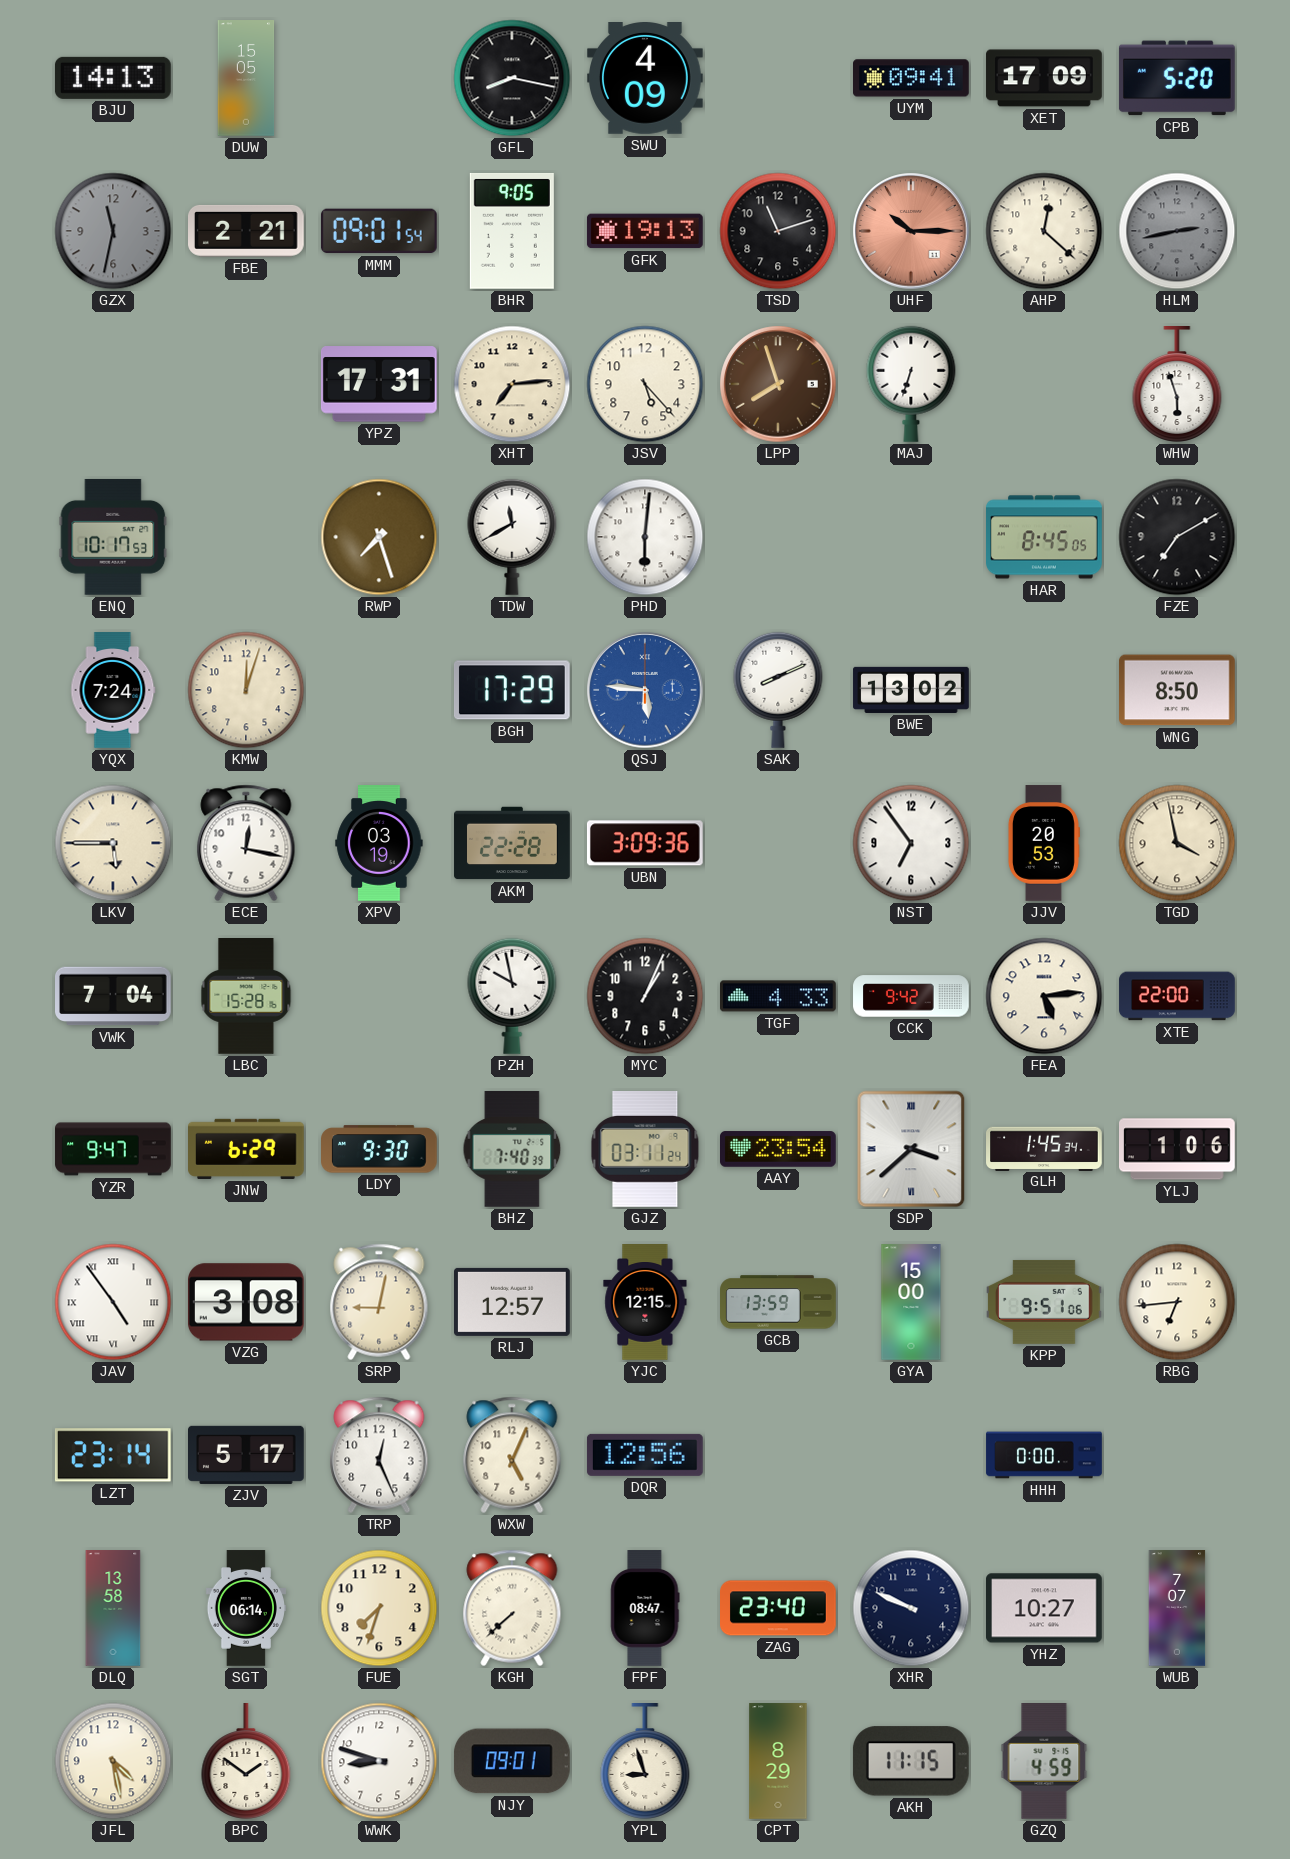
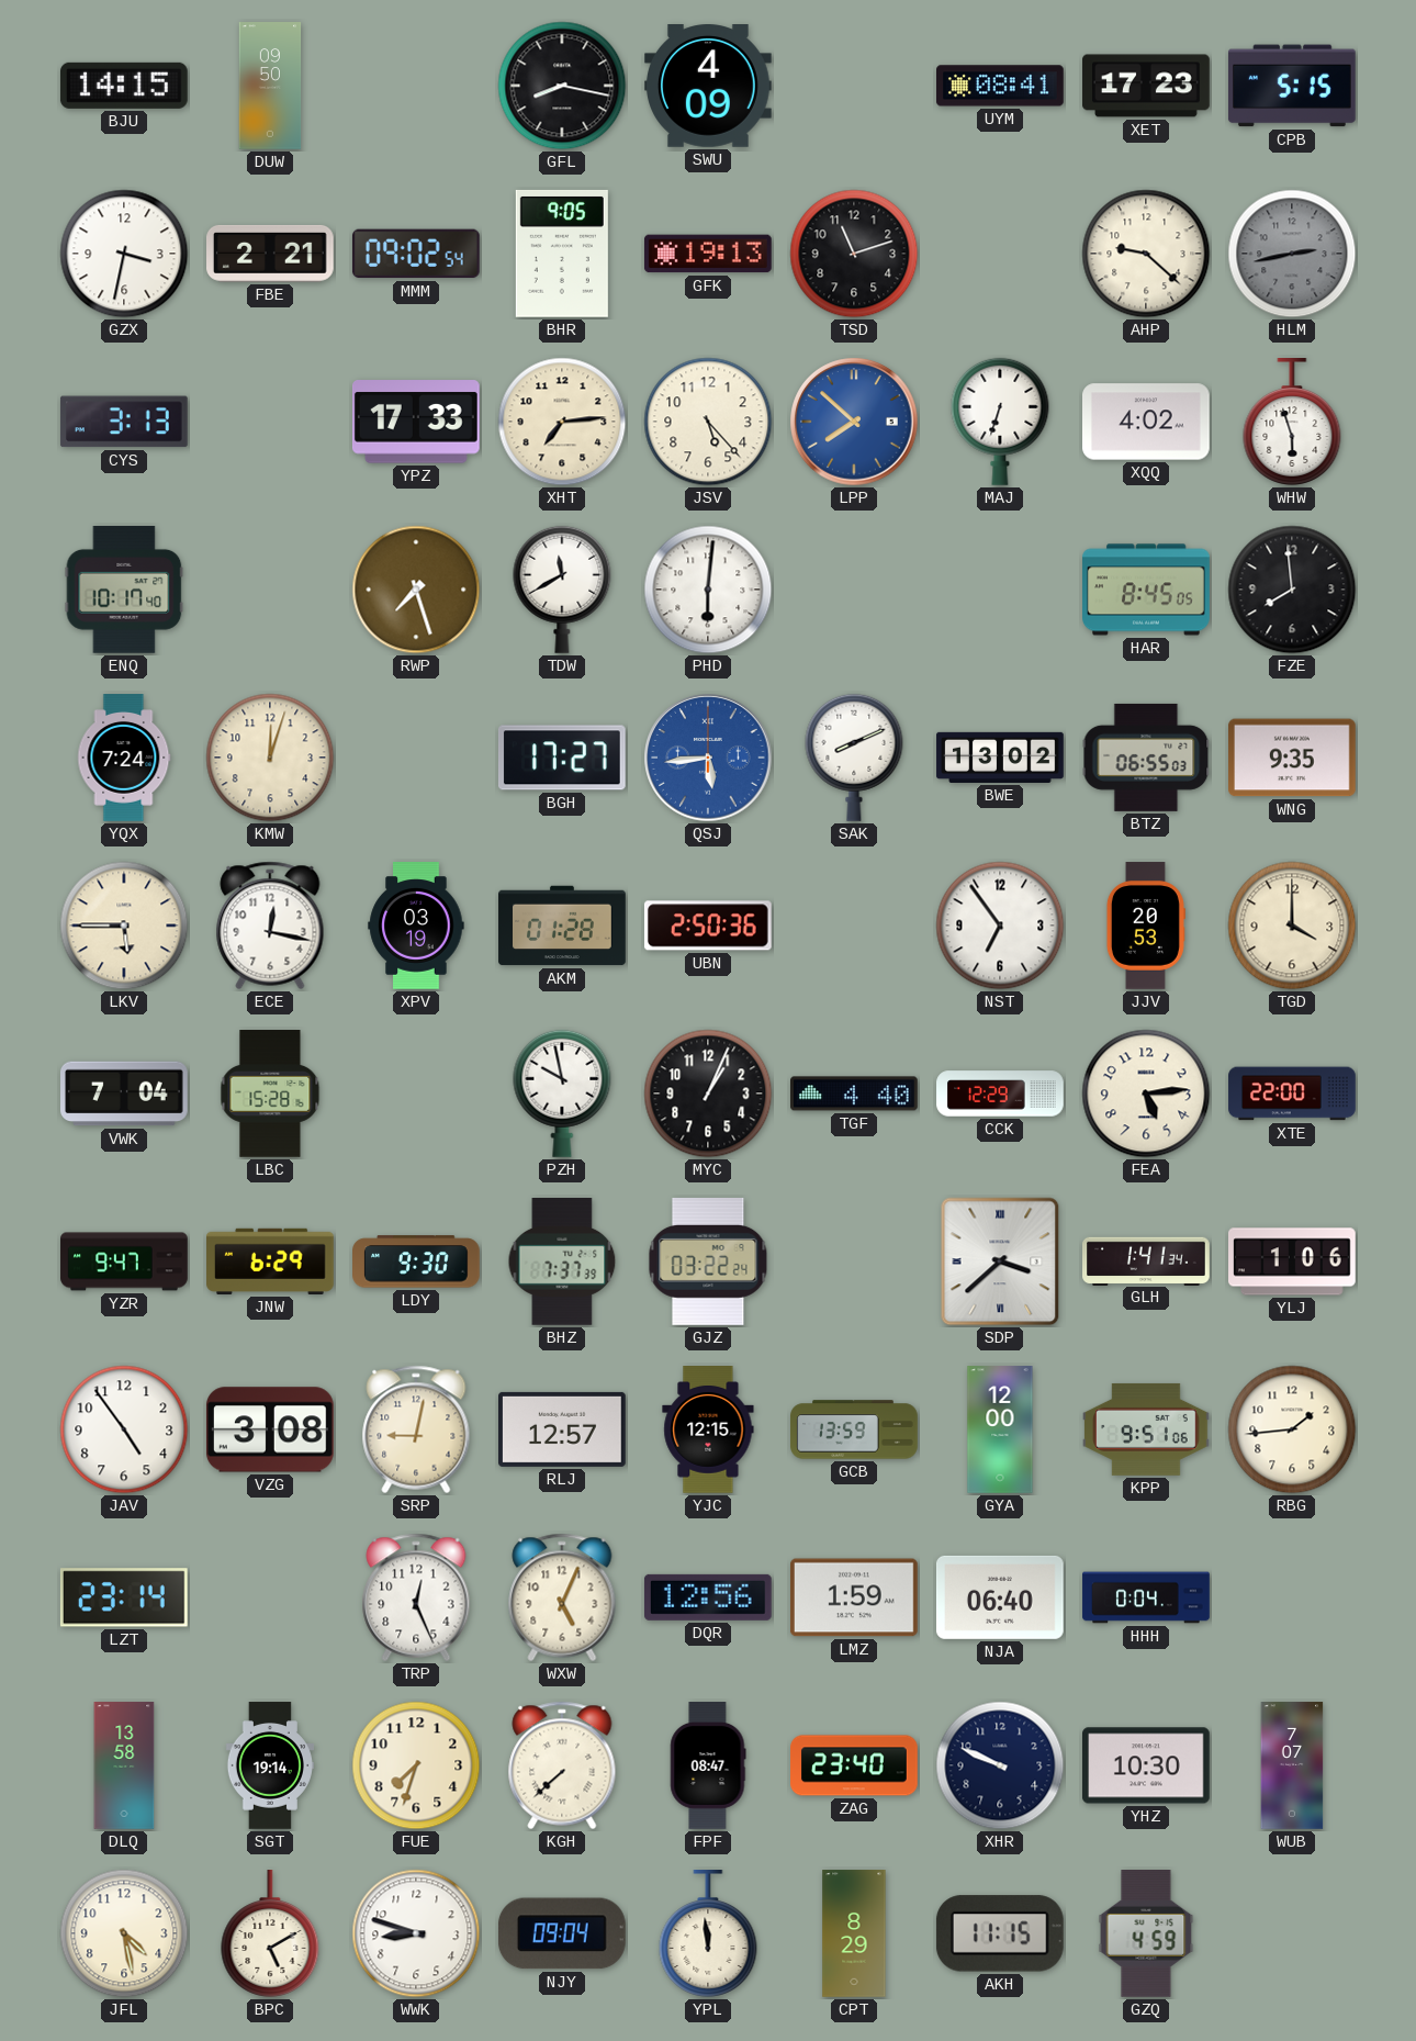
BJU: 14:13 -> 14:15 (124, 86)
DUW: 15:05 -> 09:50 (270, 86)
UYM: 09:41 -> 08:41 (1001, 86)
XET: 17:09 -> 17:23 (1146, 86)
CPB: 5:20 -> 5:15 (1292, 86)
GZX: 11:32 -> 3:32 (124, 254)
GZX dial: grey -> white (124, 254)
MMM: 09:01 -> 09:02 (416, 254)
UHF: 10:15 -> none (911, 231)
AHP: 12:22 -> 9:22 (1146, 254)
CYS: none -> 3:13 (124, 422)
YPZ: 17:31 -> 17:33 (416, 422)
LPP: 7:57 -> 7:52 (854, 422)
LPP dial: brown -> blue (854, 422)
XQQ: none -> 4:02 (1147, 422)
ENQ: 10:17:53 -> 10:17:40 (124, 590)
FZE: 7:10 -> 7:59 (1292, 590)
BGH: 17:29 -> 17:27 (562, 758)
QSJ: 5:46 -> 5:44 (708, 758)
BTZ: none -> 06:55 (1146, 758)
WNG: 8:50 -> 9:35 (1293, 758)
AKM: 22:28 -> 01:28 (562, 926)
UBN: 3:09 -> 2:50 (708, 926)
TGD: 3:58 -> 4:00 (1292, 926)
TGF: 4:33 -> 4:40 (855, 1094)
CCK: 9:42 -> 12:29 (1000, 1094)
BHZ: 7:40 -> 7:37 (562, 1263)
GJZ: 03:11 -> 03:22 (708, 1263)
AAY: 23:54 -> none (779, 1149)
GLH: 1:45 -> 1:41 (1146, 1260)
JAV numerals: Roman -> Arabic (124, 1429)
GYA: 15:00 -> 12:00 (1000, 1429)
RBG: 6:44 -> 1:44 (1292, 1429)
ZJV: 5:17 -> none (247, 1455)
LMZ: none -> 1:59 (855, 1597)
NJA: none -> 06:40 (1000, 1597)
HHH: 0:00 -> 0:04 (1146, 1597)
SGT: 06:14 -> 19:14 (270, 1765)
YHZ: 10:27 -> 10:30 (1147, 1765)
BPC: 1:51 -> 5:10 (270, 1935)
NJY: 09:01 -> 09:04 (562, 1933)
YPL: 8:57 -> 11:59 (708, 1935)
